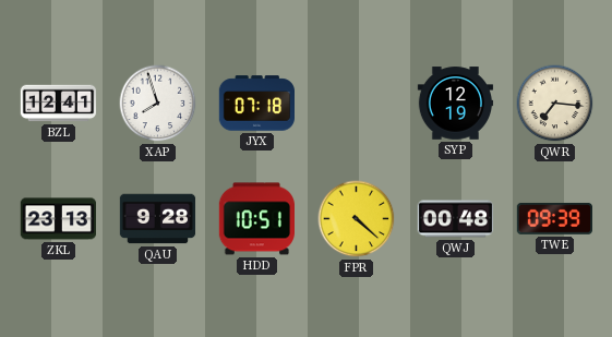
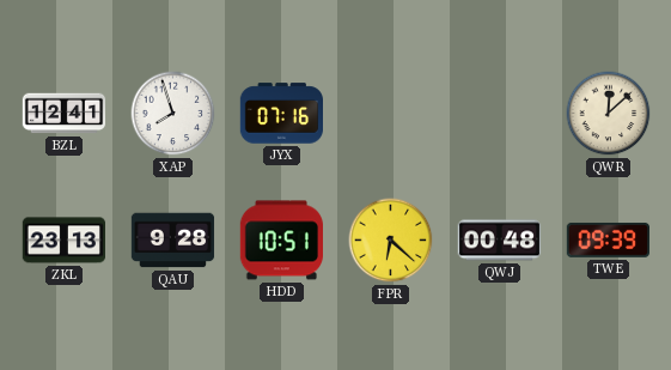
JYX: 07:18 -> 07:16 (281, 114)
SYP: 12:19 -> none (456, 104)
QWR: 7:16 -> 12:08 (609, 114)
FPR: 4:22 -> 6:22 (391, 241)
